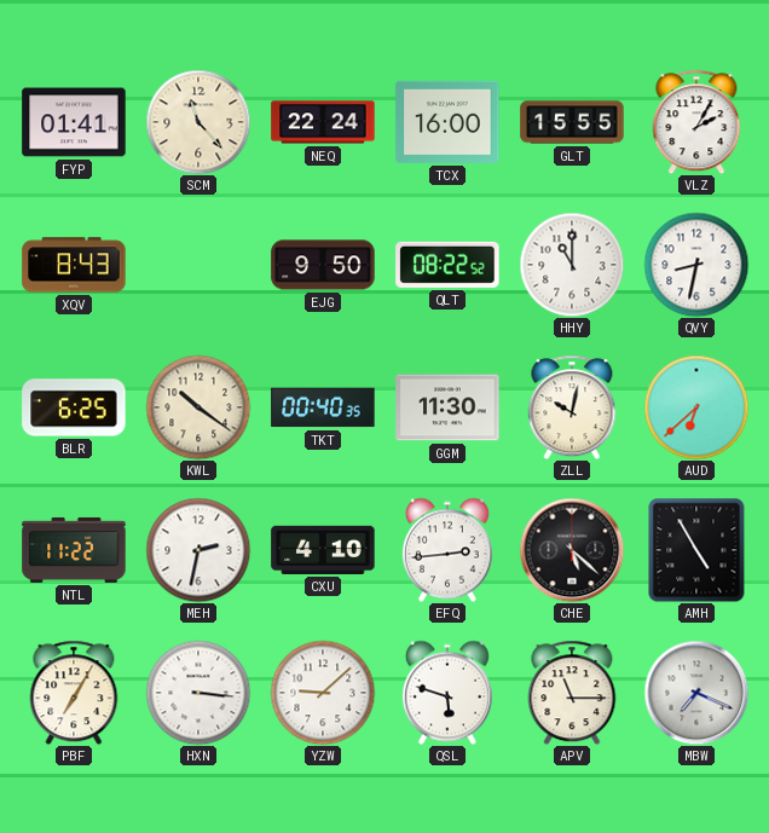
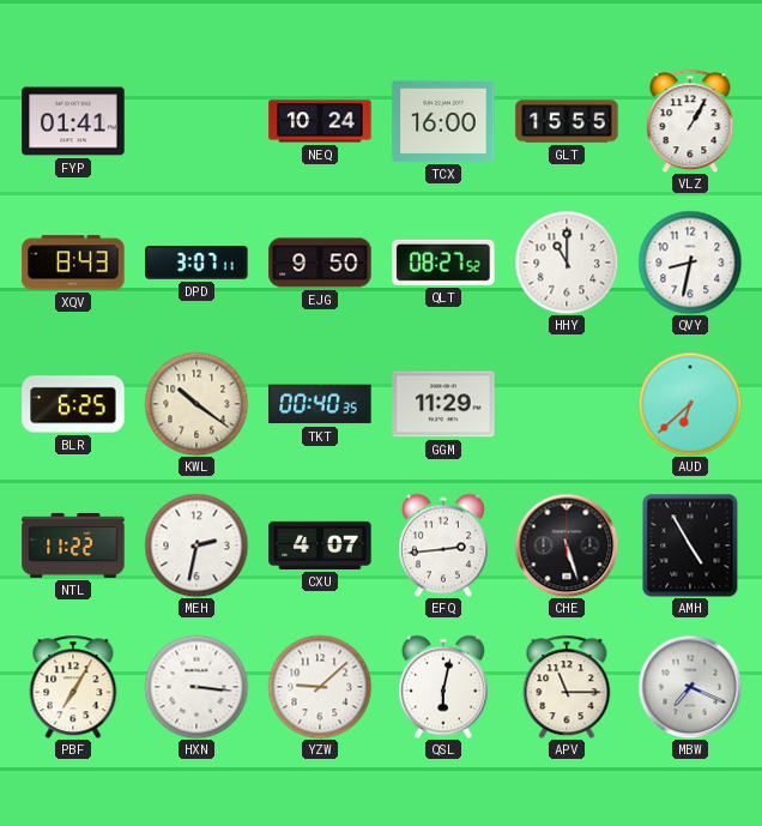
SCM: 11:23 -> none (198, 122)
NEQ: 22:24 -> 10:24 (320, 121)
VLZ: 2:05 -> 1:05 (690, 121)
DPD: none -> 3:07 (196, 264)
QLT: 08:22 -> 08:27 (443, 263)
GGM: 11:30 -> 11:29 (443, 404)
ZLL: 10:02 -> none (572, 407)
CXU: 4:10 -> 4:07 (320, 545)
CHE: 5:22 -> 5:27 (567, 545)
QSL: 5:48 -> 6:02 (443, 687)
